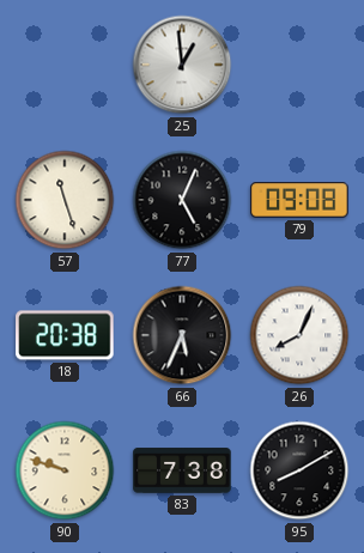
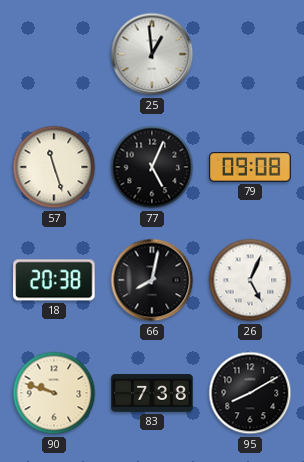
66: 5:34 -> 8:02 (152, 280)
26: 8:04 -> 5:04 (250, 280)
